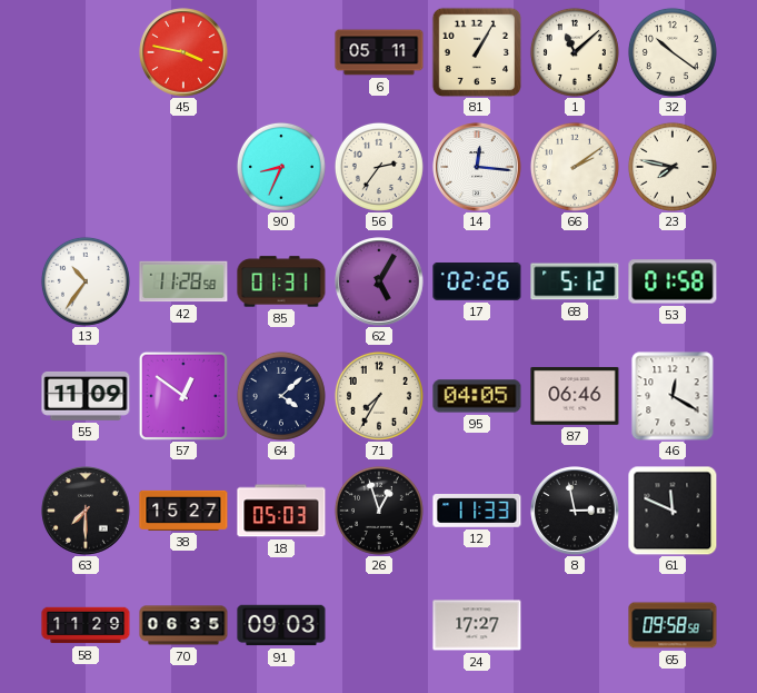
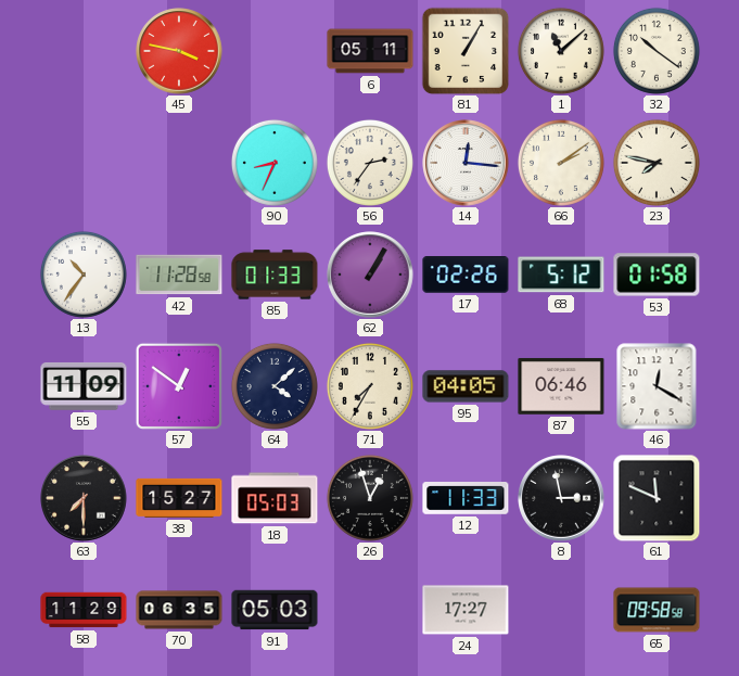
85: 01:31 -> 01:33 (275, 275)
62: 5:05 -> 1:05 (370, 275)
91: 09:03 -> 05:03 (275, 610)
